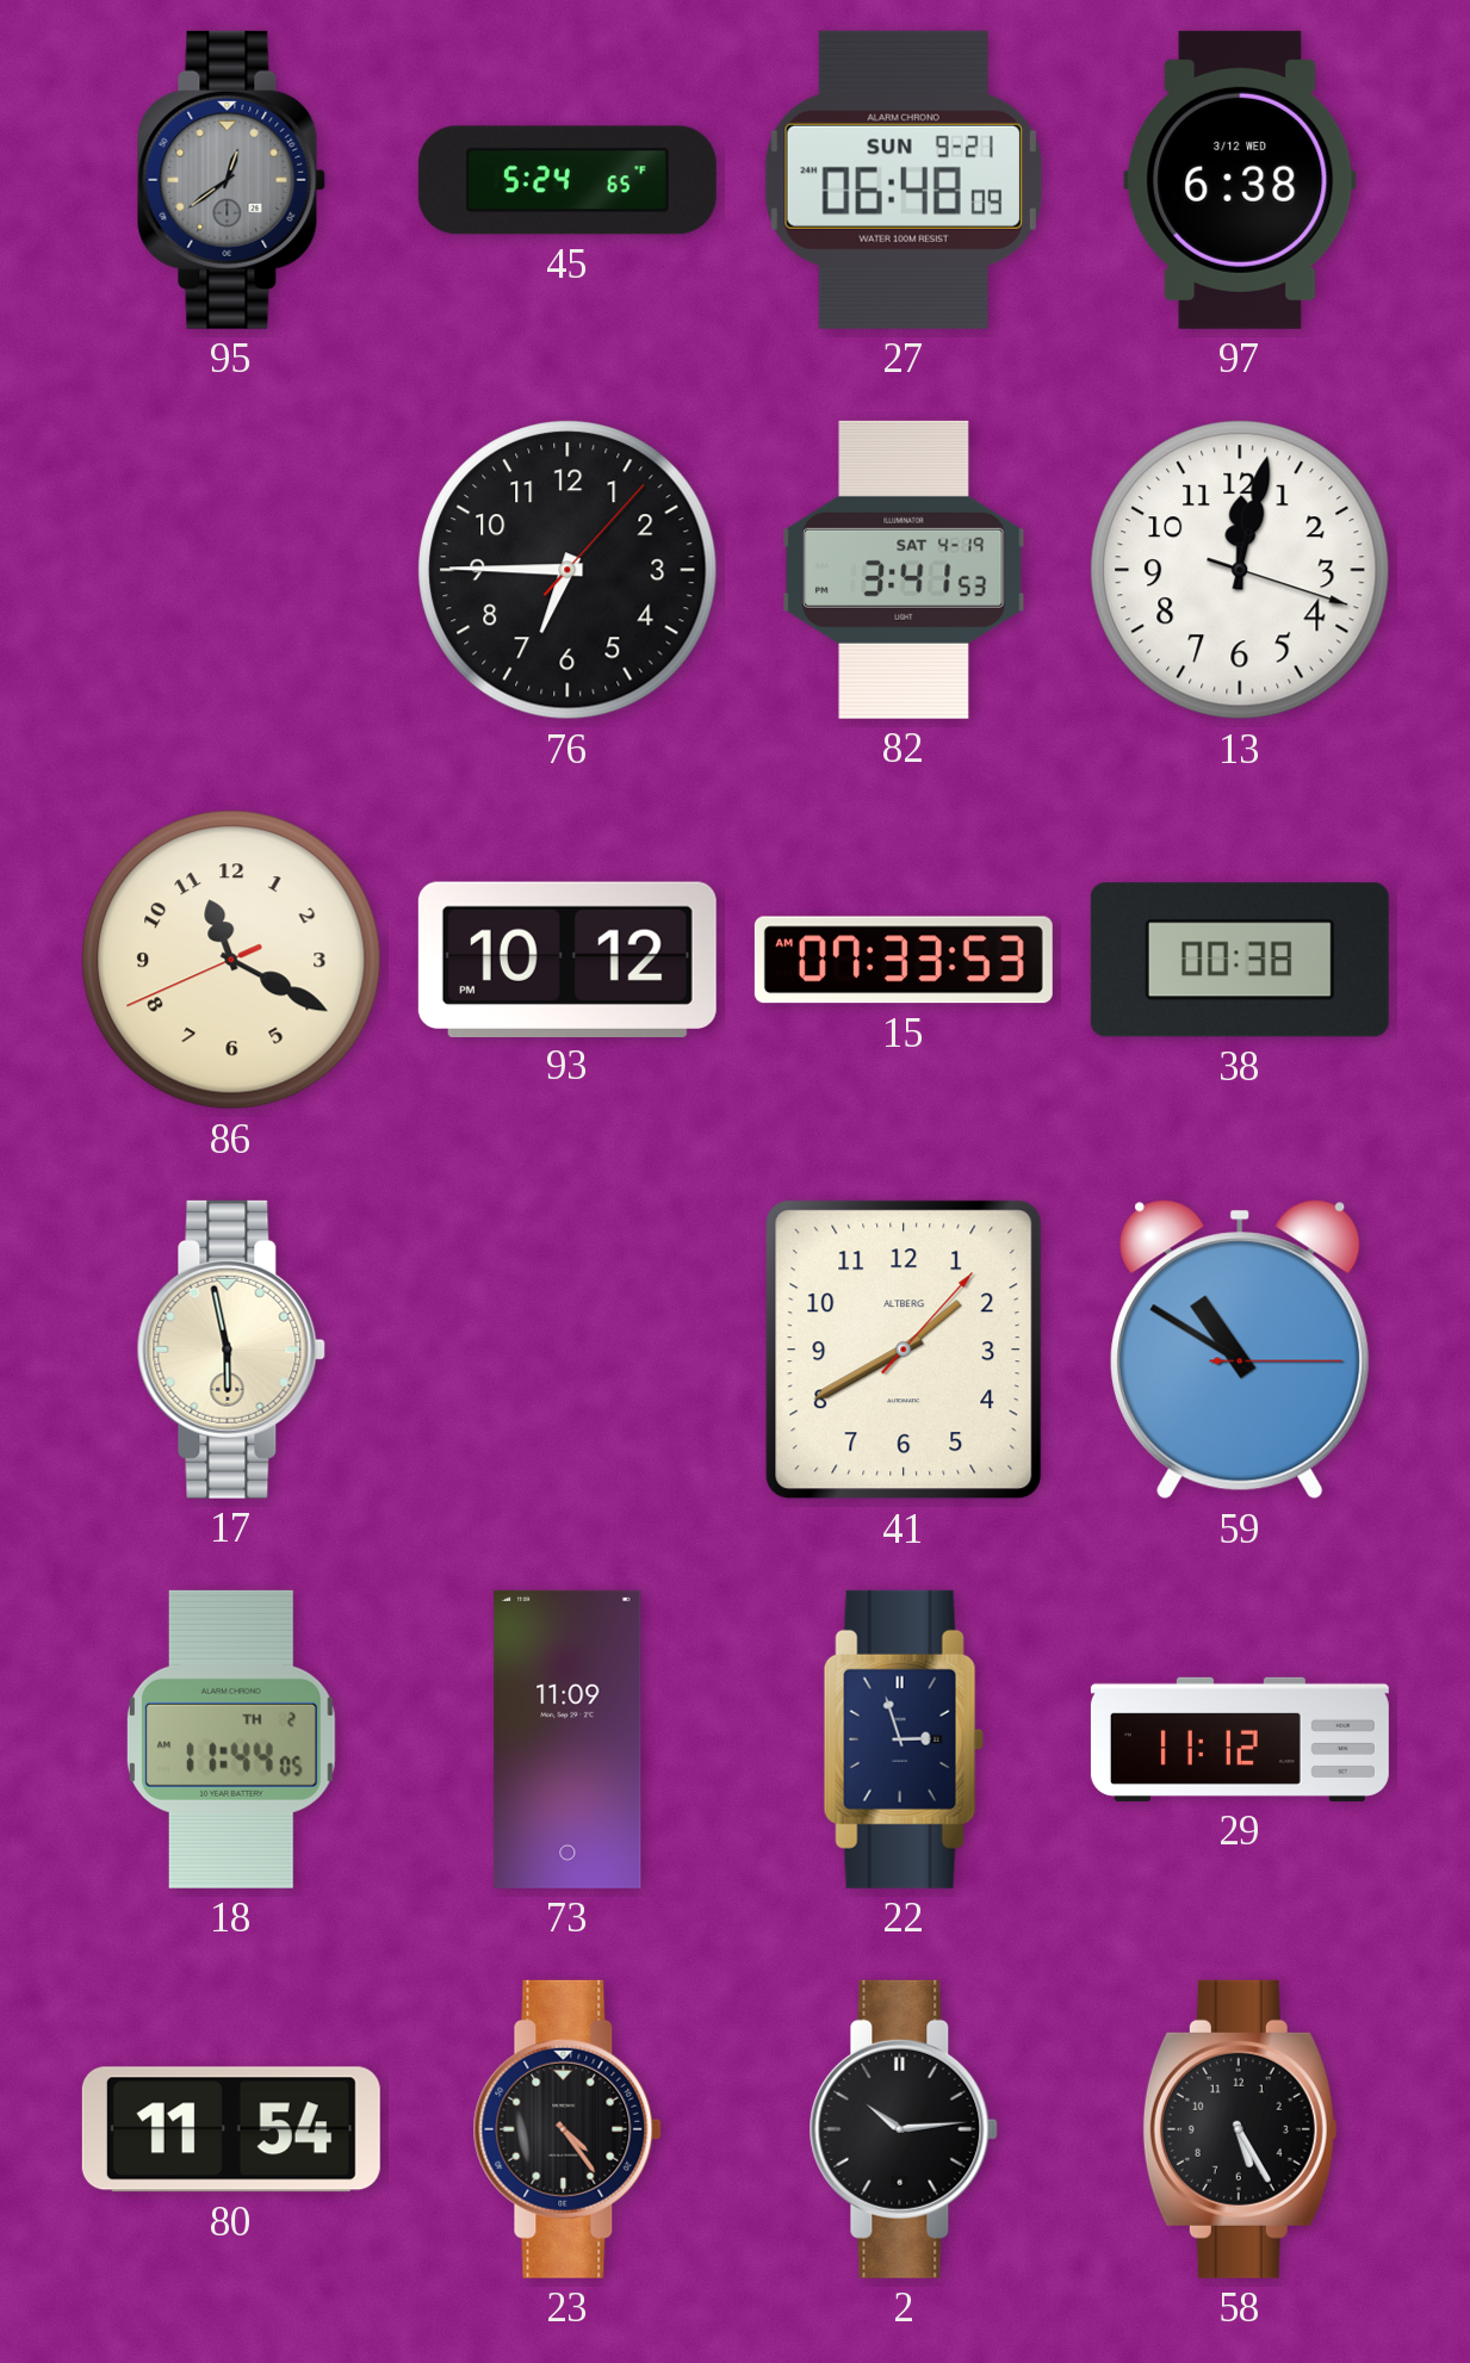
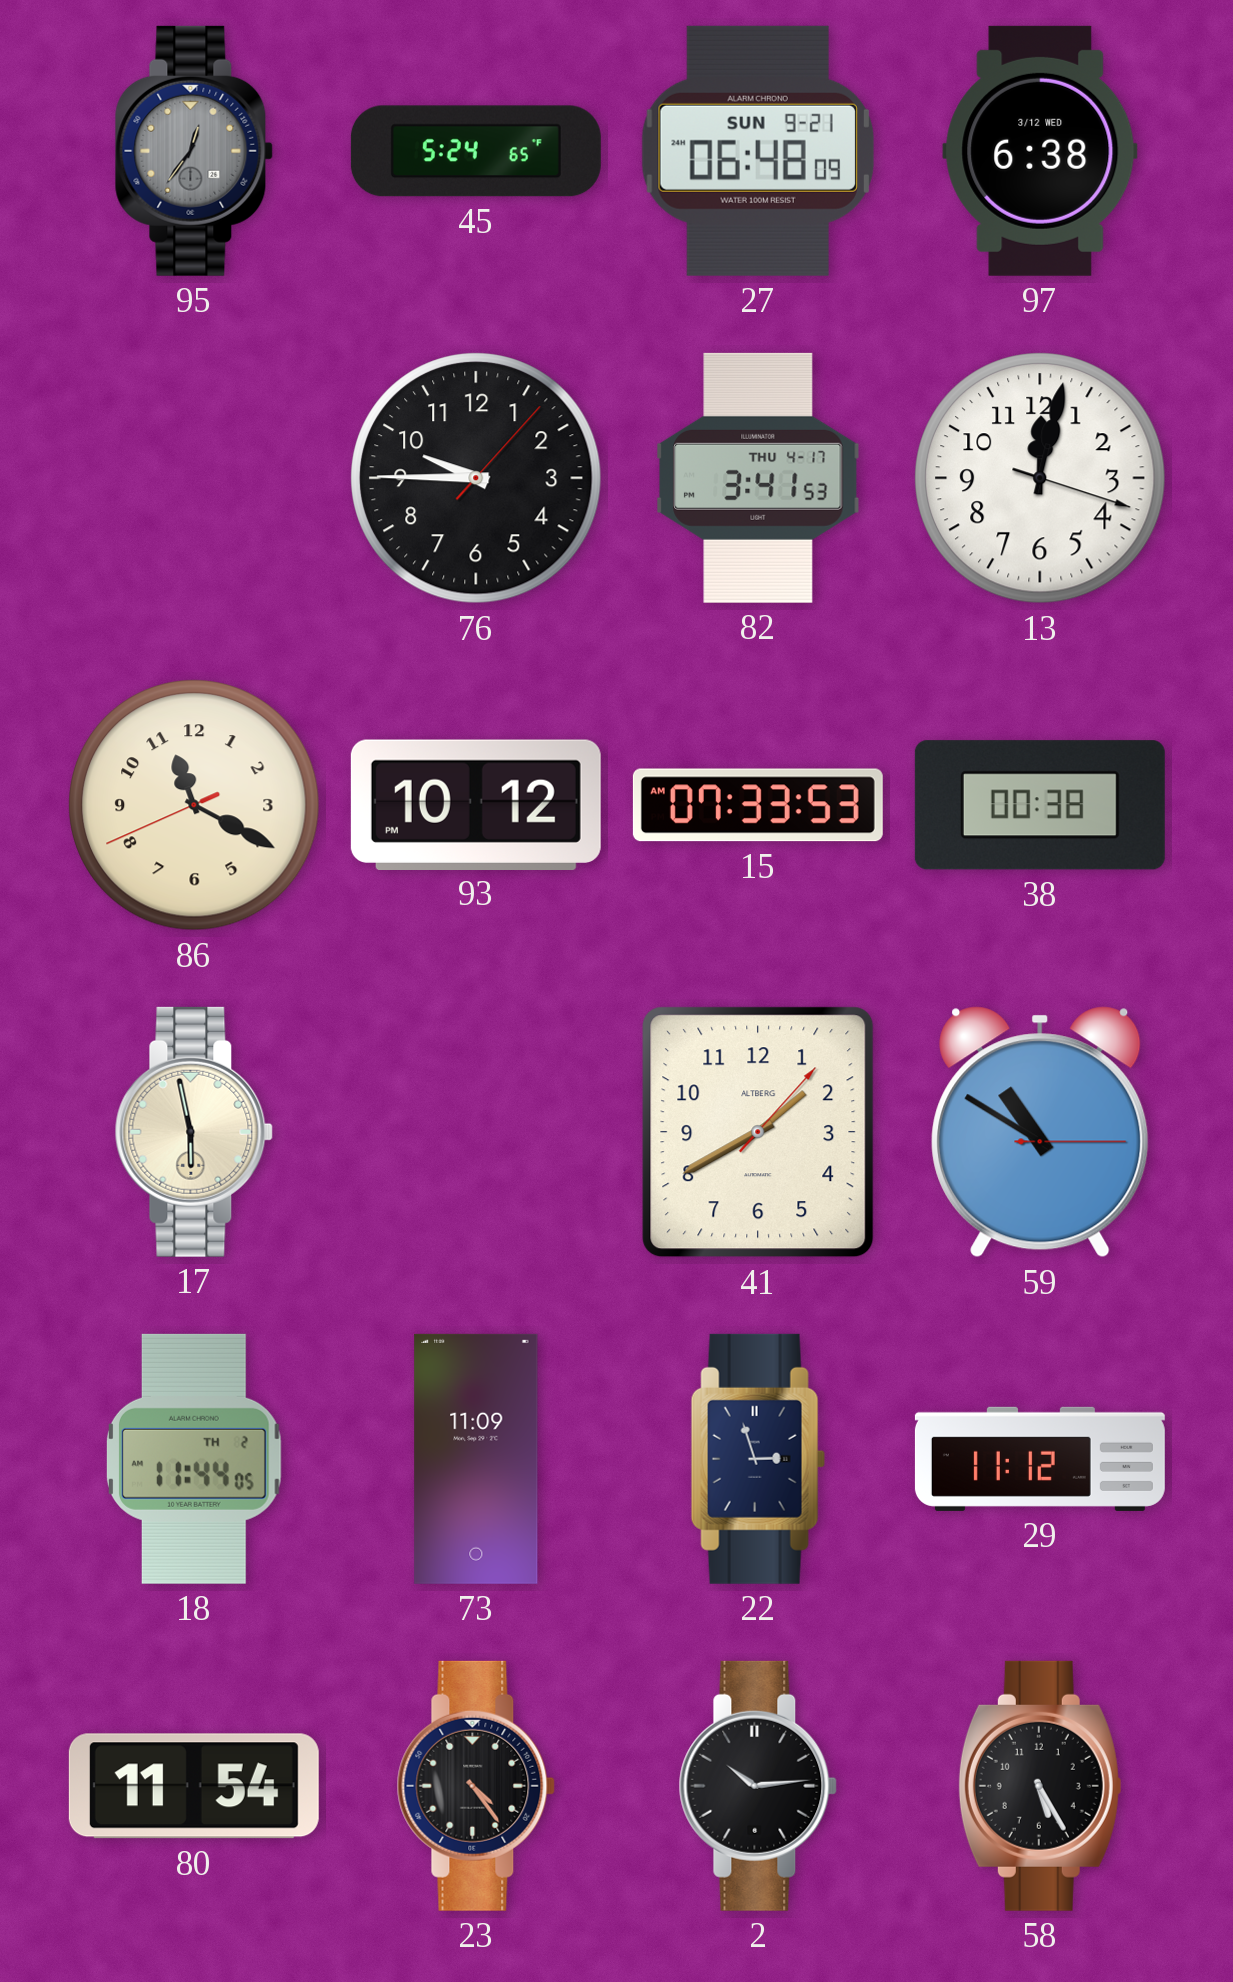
95: 12:39 -> 12:36 (194, 151)
76: 6:45 -> 9:45 (476, 478)
82 date: SAT 4-19 -> THU 4-17 (758, 478)
